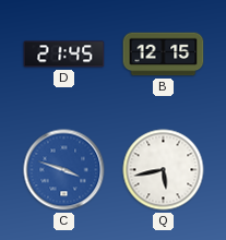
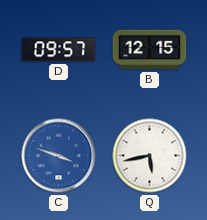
D: 21:45 -> 09:57 (59, 50)
